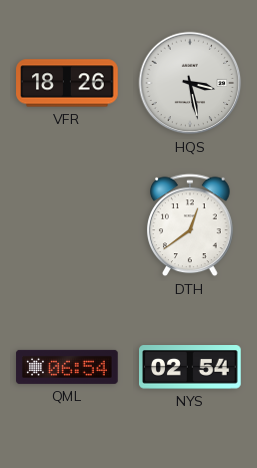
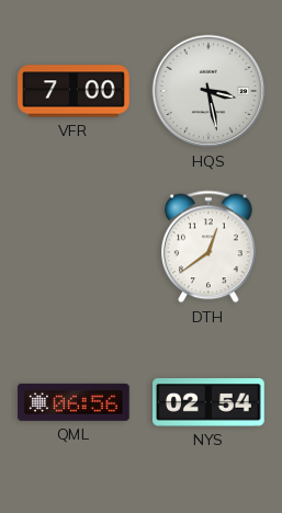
VFR: 18:26 -> 7:00 (74, 91)
QML: 06:54 -> 06:56 (74, 402)
